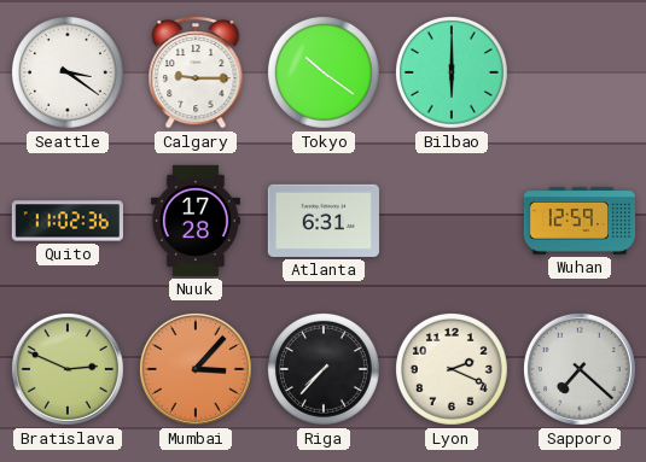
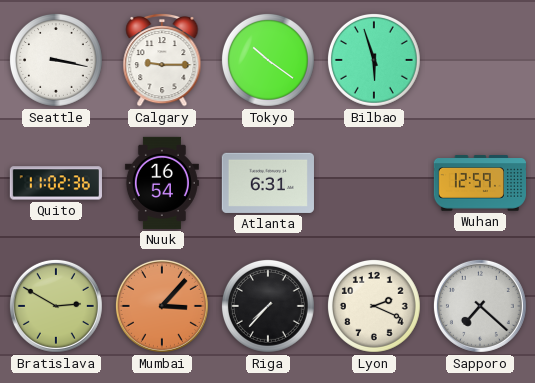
Seattle: 3:21 -> 3:17 (56, 60)
Bilbao: 6:00 -> 5:57 (374, 60)
Nuuk: 17:28 -> 16:54 (162, 183)
Bratislava: 2:49 -> 2:50 (56, 306)
